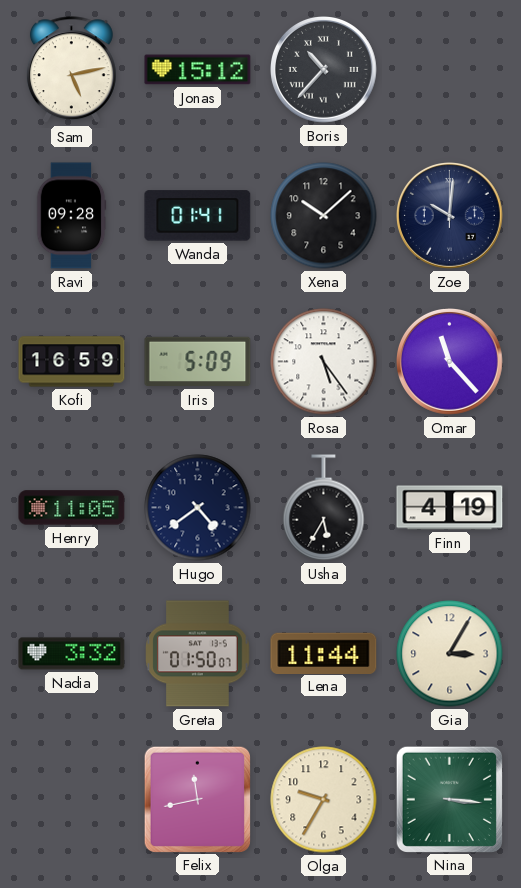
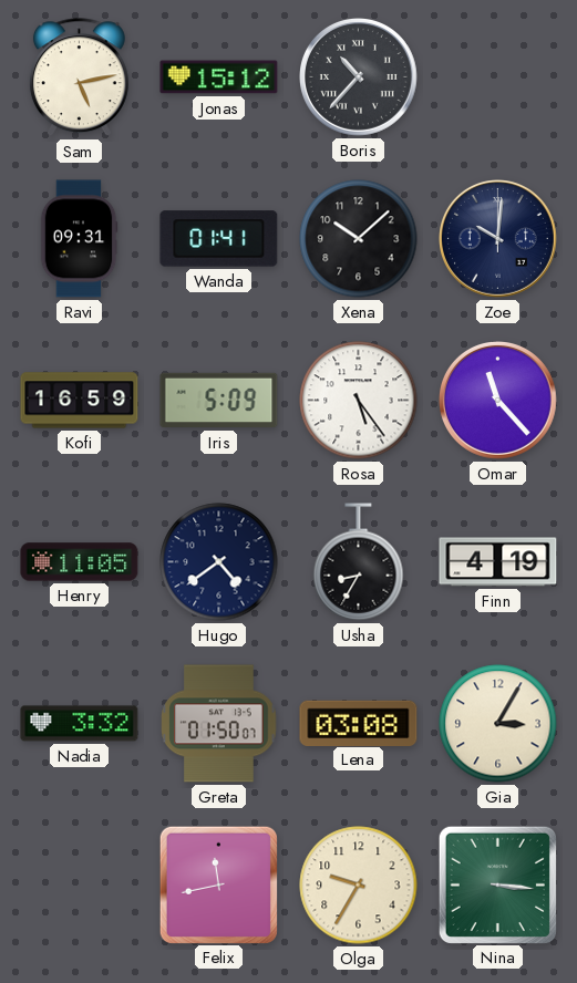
Ravi: 09:28 -> 09:31 (79, 239)
Usha: 5:35 -> 8:35 (359, 562)
Lena: 11:44 -> 03:08 (359, 723)
